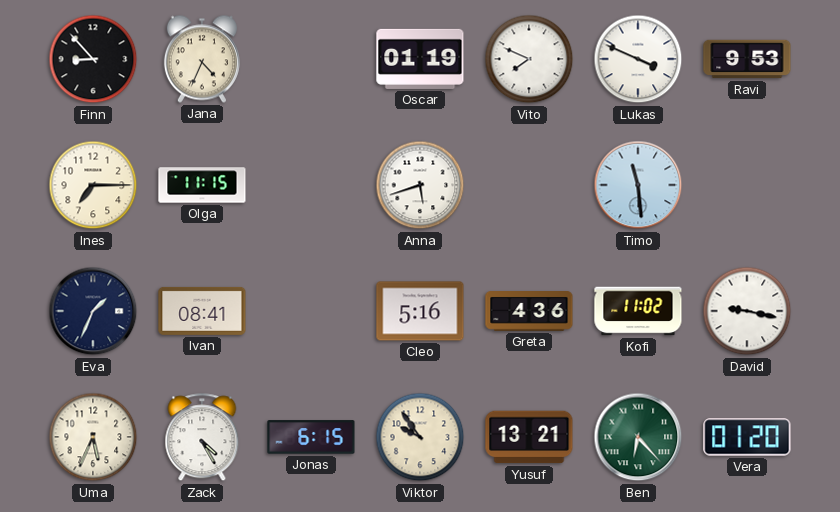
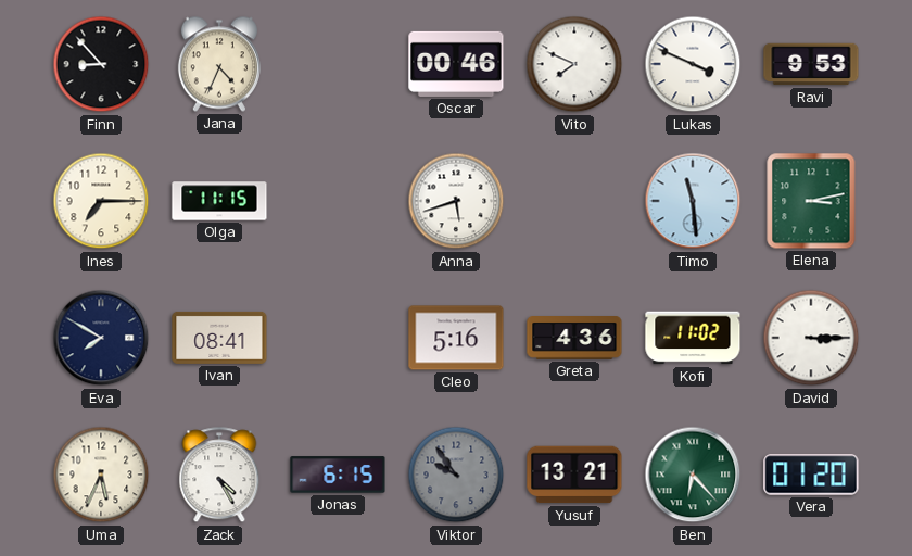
Oscar: 01:19 -> 00:46 (456, 64)
Elena: none -> 3:13 (811, 201)
Eva: 1:34 -> 7:50 (101, 338)
David: 9:17 -> 3:15 (811, 338)
Viktor dial: cream -> grey (456, 475)
